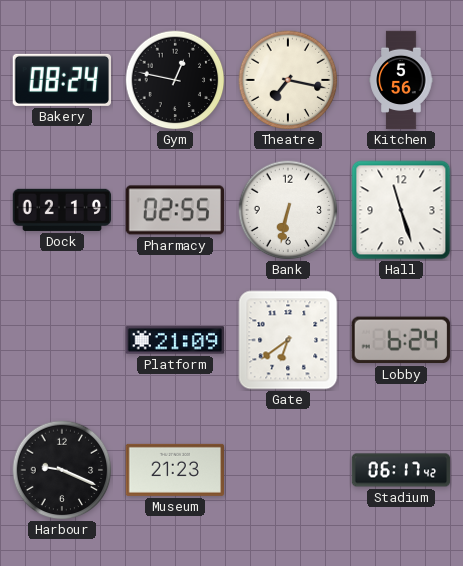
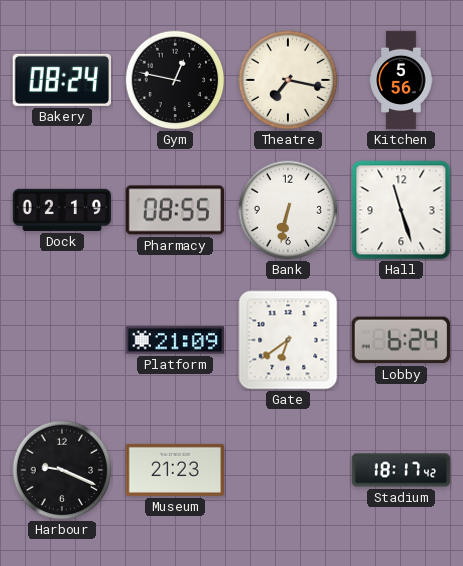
Pharmacy: 02:55 -> 08:55 (174, 210)
Stadium: 06:17 -> 18:17 (401, 470)
